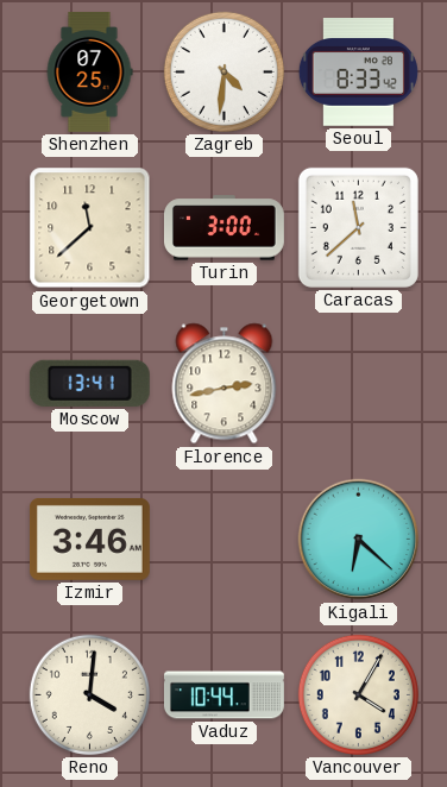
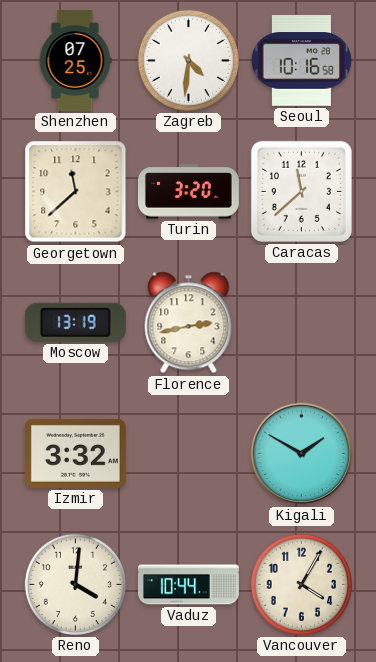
Seoul: 8:33 -> 10:16 (301, 61)
Turin: 3:00 -> 3:20 (188, 192)
Moscow: 13:41 -> 13:19 (75, 322)
Izmir: 3:46 -> 3:32 (75, 453)
Kigali: 6:22 -> 1:50 (302, 454)
